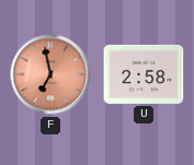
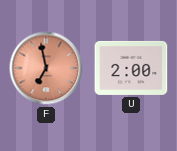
U: 2:58 -> 2:00 (131, 68)
